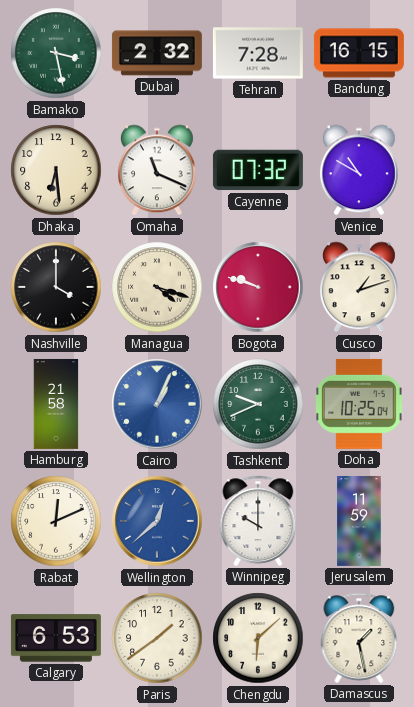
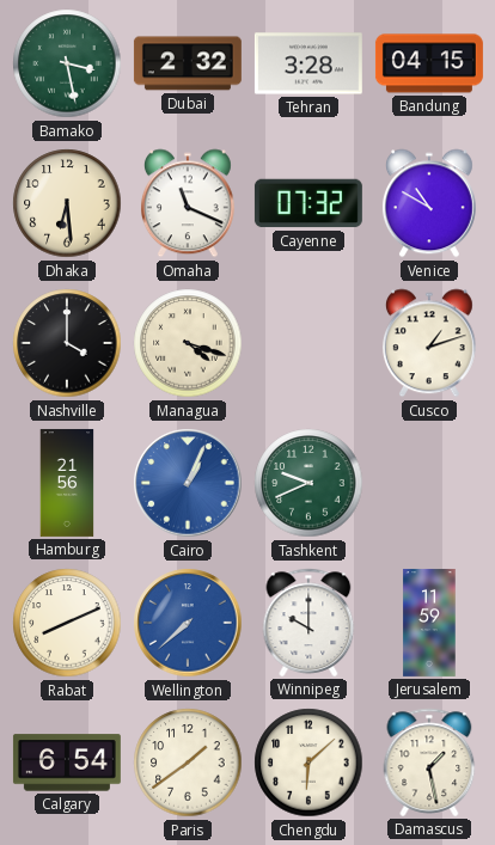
Tehran: 7:28 -> 3:28 (308, 63)
Bandung: 16:15 -> 04:15 (429, 63)
Bogota: 9:48 -> none (258, 287)
Hamburg: 21:58 -> 21:56 (67, 483)
Doha: 10:25 -> none (359, 404)
Rabat: 12:11 -> 8:11 (67, 623)
Wellington: 12:38 -> 7:38 (188, 623)
Calgary: 6:53 -> 6:54 (67, 763)
